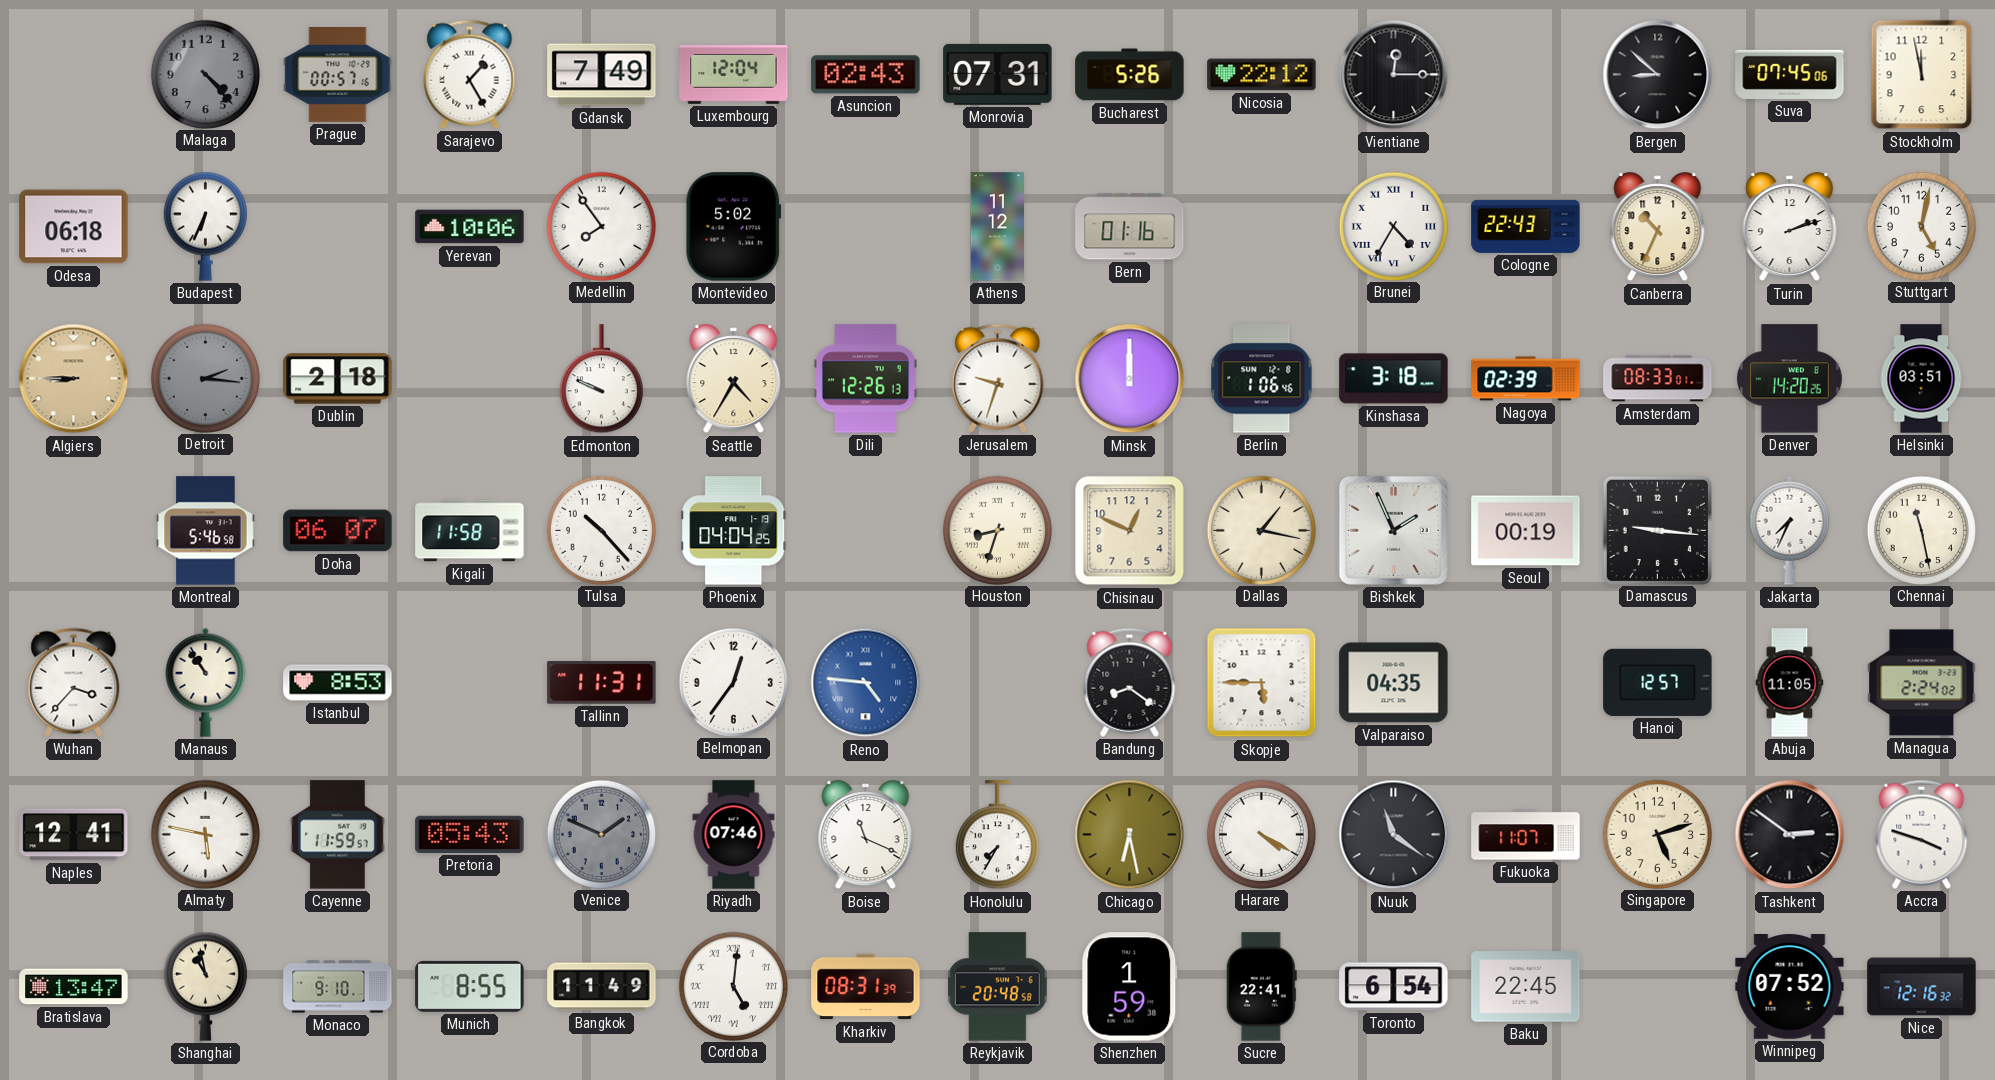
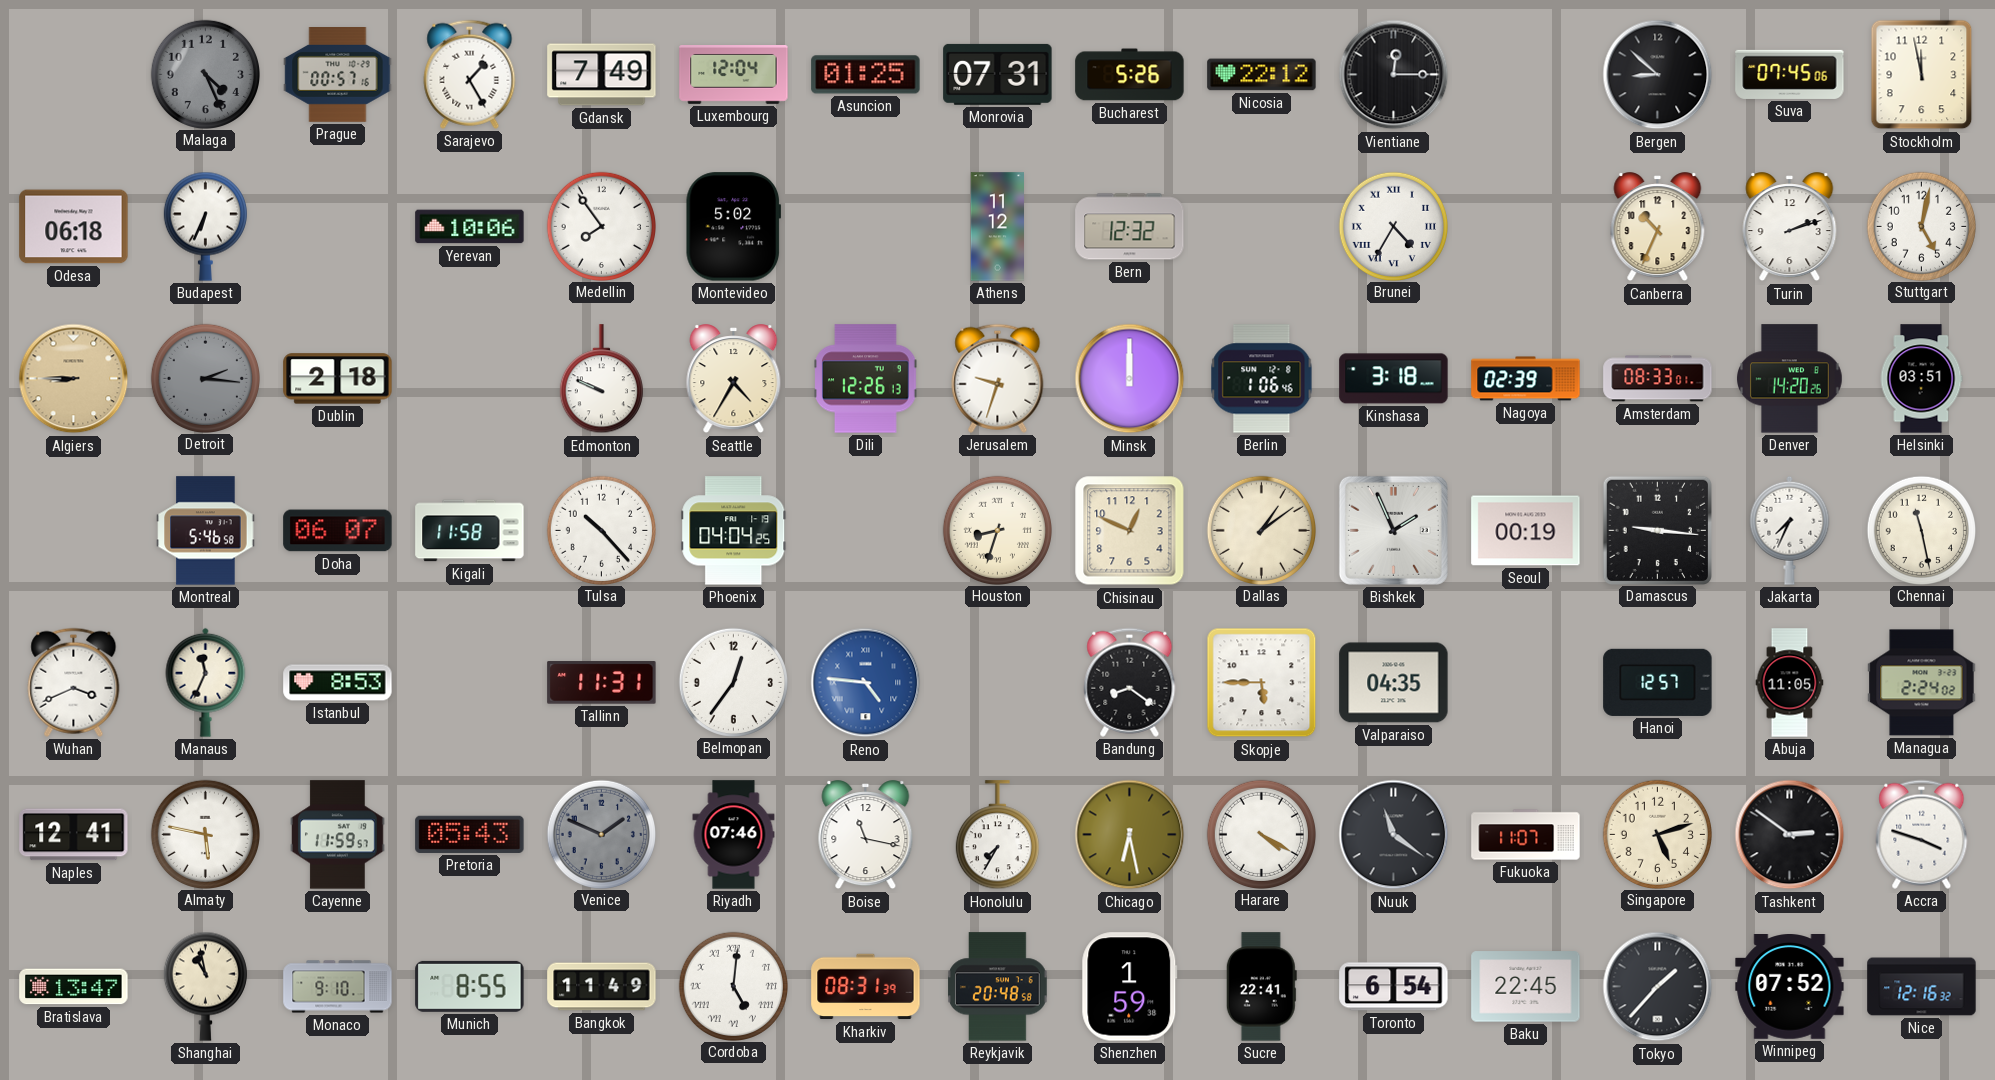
Malaga: 4:23 -> 4:26 (205, 74)
Asuncion: 02:43 -> 01:25 (866, 75)
Bern: 01:16 -> 12:32 (1130, 227)
Cologne: 22:43 -> none (1526, 226)
Dallas: 1:17 -> 1:09 (1261, 530)
Wuhan: 3:37 -> 3:41 (74, 682)
Manaus: 10:54 -> 11:34 (206, 682)
Boise: 11:19 -> 11:17 (866, 835)
Tokyo: none -> 1:37 (1658, 987)
